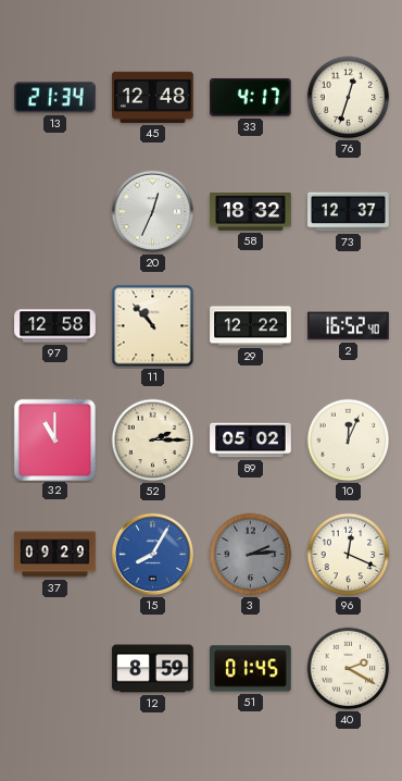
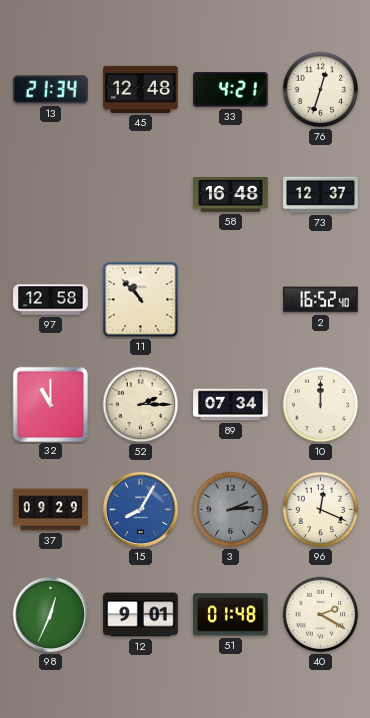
33: 4:17 -> 4:21 (231, 89)
20: 12:34 -> none (152, 211)
58: 18:32 -> 16:48 (231, 195)
29: 12:22 -> none (251, 326)
89: 05:02 -> 07:34 (231, 405)
10: 12:04 -> 12:00 (321, 405)
98: none -> 12:34 (50, 614)
12: 8:59 -> 9:01 (141, 615)
51: 01:45 -> 01:48 (231, 615)
